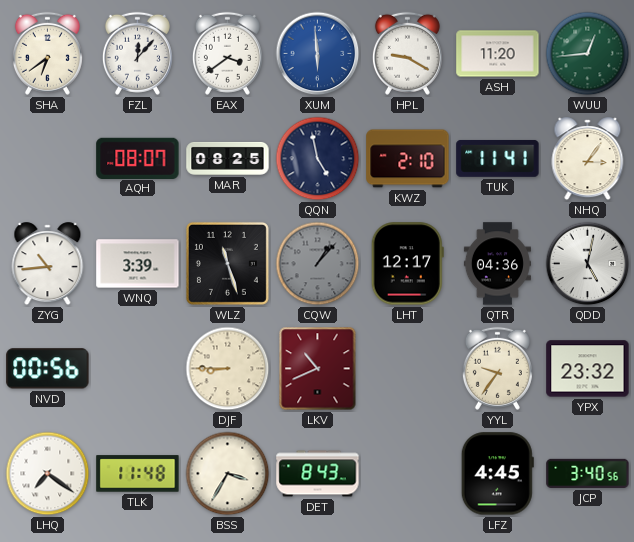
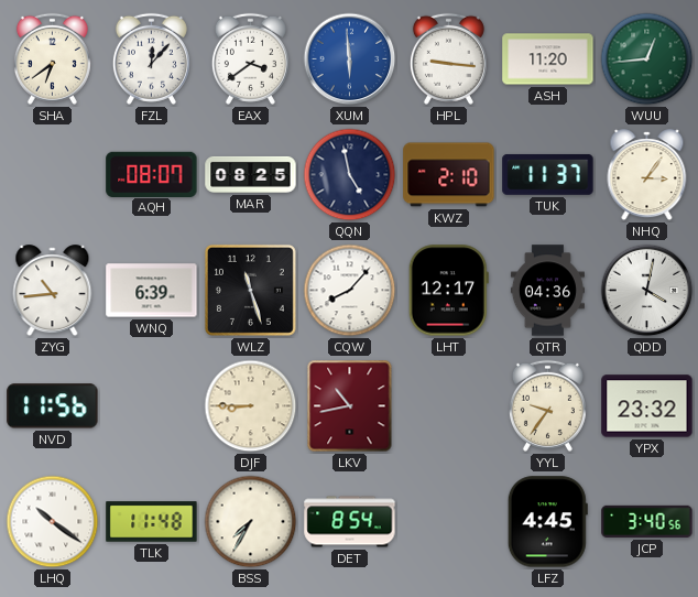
HPL: 9:20 -> 9:16 (448, 58)
TUK: 11:41 -> 11:37 (548, 174)
WNQ: 3:39 -> 6:39 (152, 291)
CQW: 1:07 -> 8:07 (350, 291)
CQW dial: grey -> white (350, 291)
QDD: 5:02 -> 4:02 (647, 291)
NVD: 00:56 -> 11:56 (53, 406)
LKV: 10:41 -> 10:43 (350, 406)
LHQ: 7:21 -> 10:21 (53, 522)
BSS: 3:35 -> 7:35 (251, 522)
DET: 8:43 -> 8:54 (350, 522)
